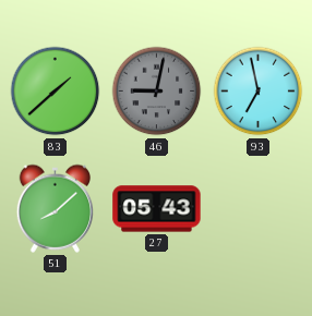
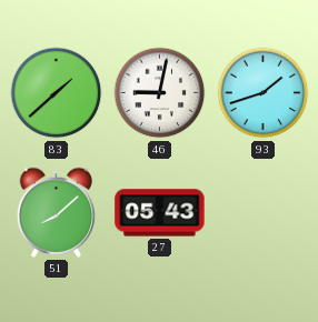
46 dial: grey -> white (160, 93)
93: 6:58 -> 1:42 (264, 93)
